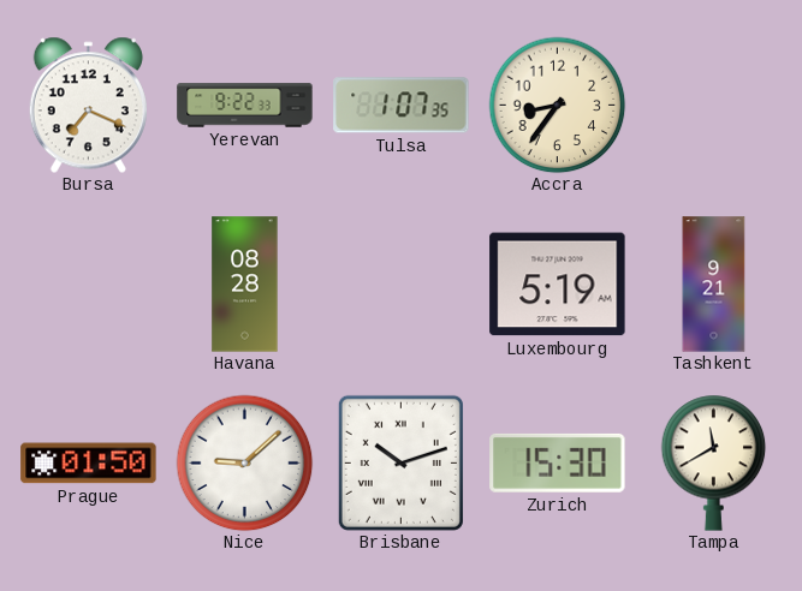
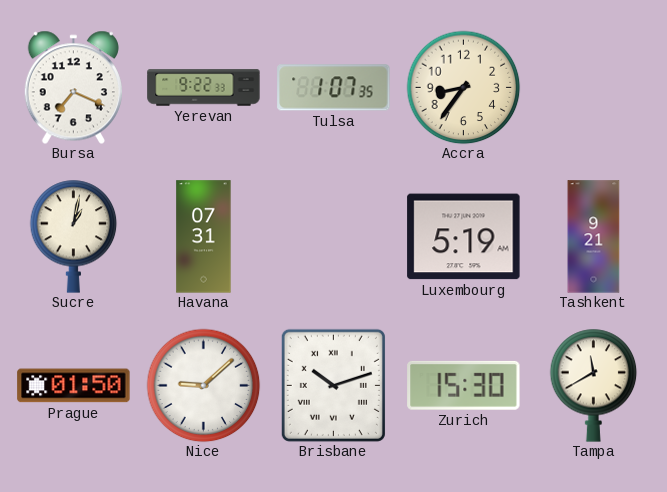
Sucre: none -> 1:02 (74, 236)
Havana: 08:28 -> 07:31 (204, 237)
